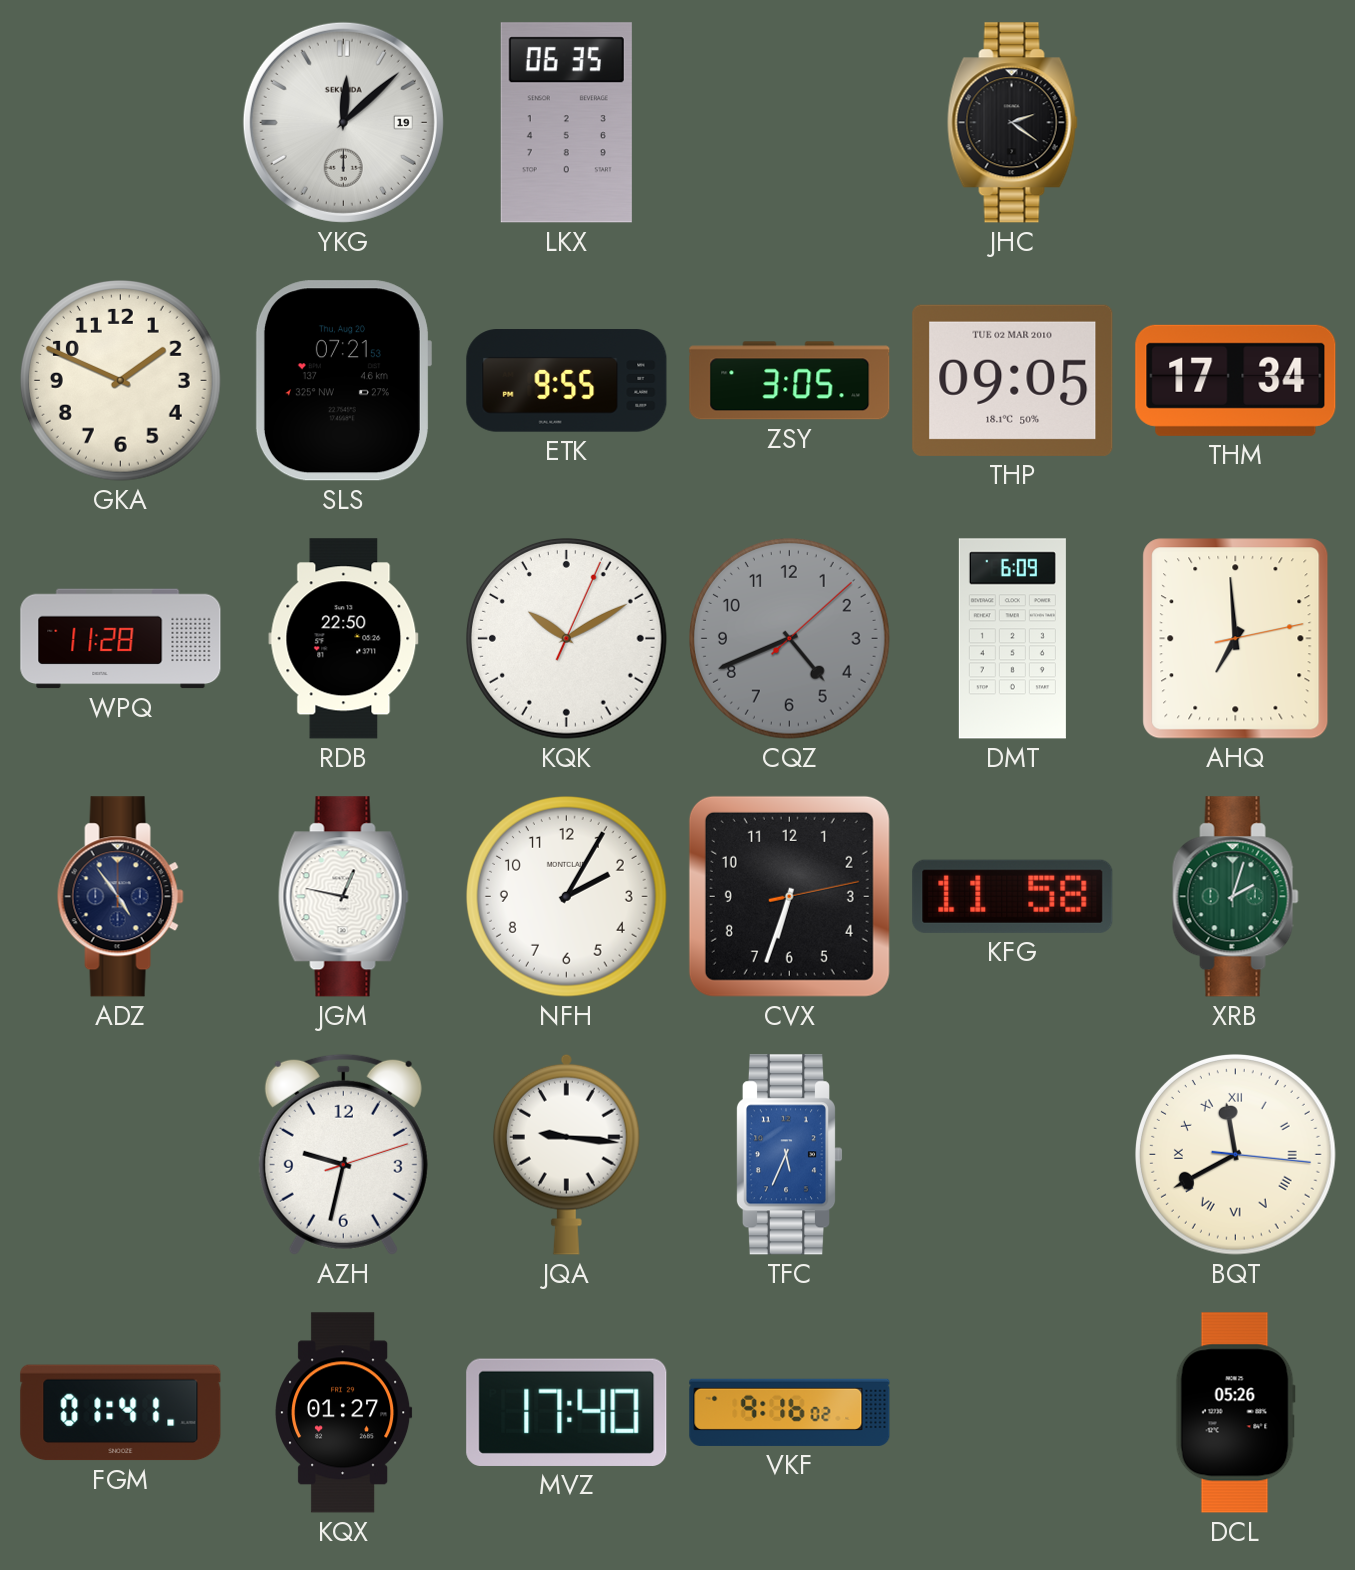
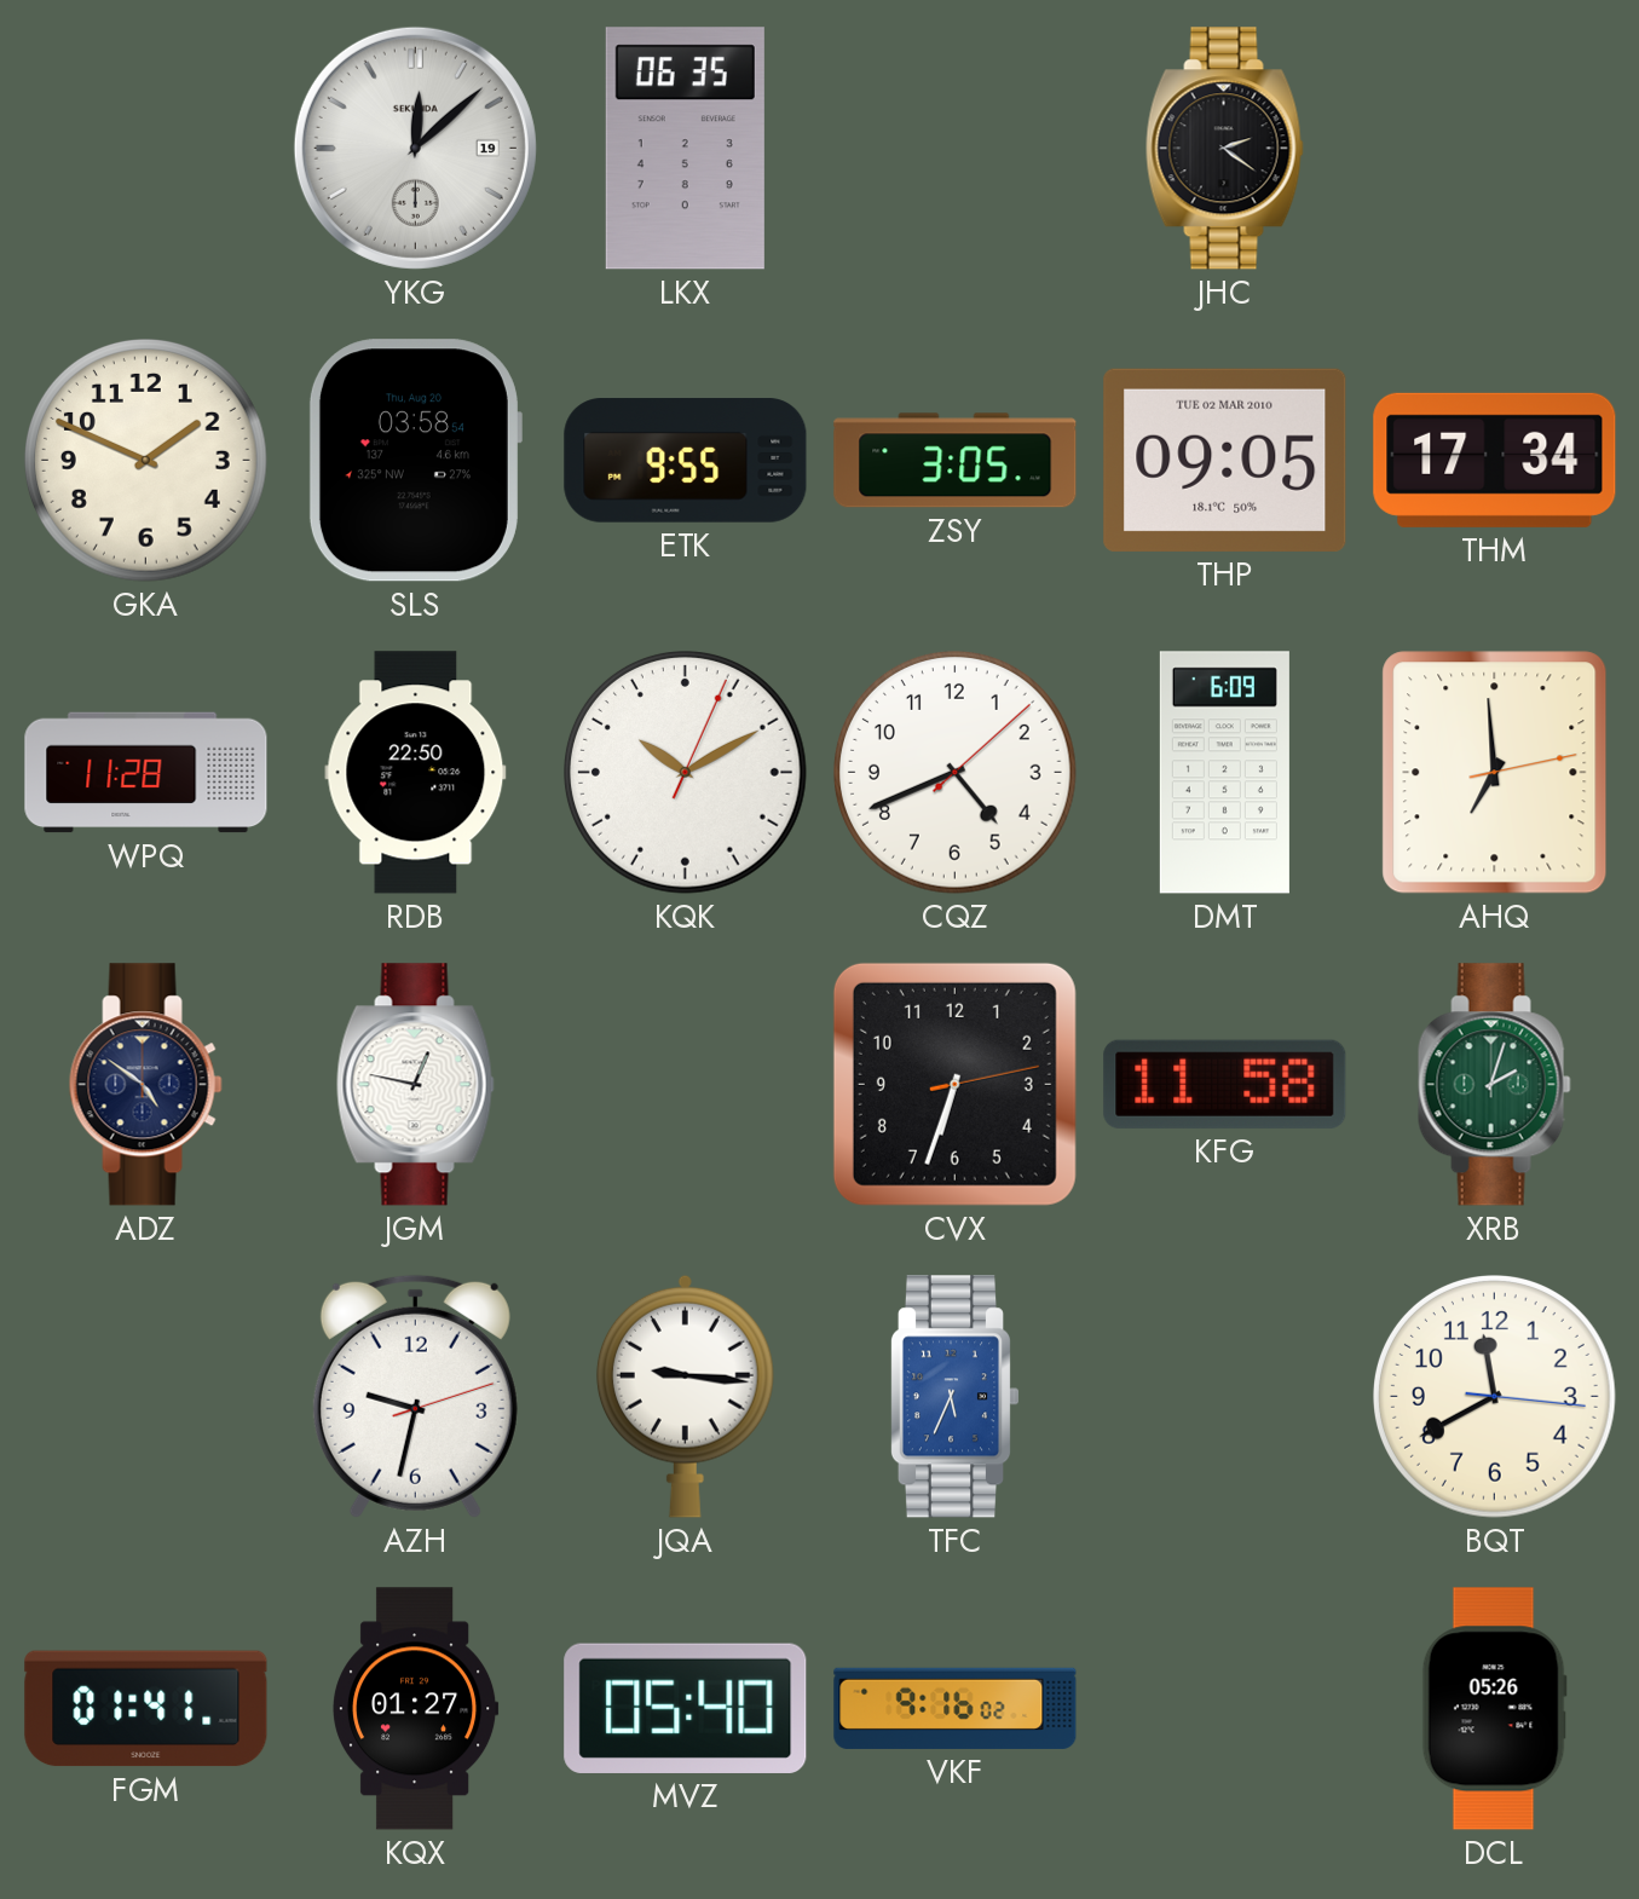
SLS: 07:21 -> 03:58 (415, 461)
CQZ dial: grey -> white (956, 773)
ADZ: 4:54 -> 4:51 (145, 1085)
NFH: 2:05 -> none (567, 897)
BQT numerals: Roman -> Arabic (1495, 1397)
MVZ: 17:40 -> 05:40 (686, 1708)
